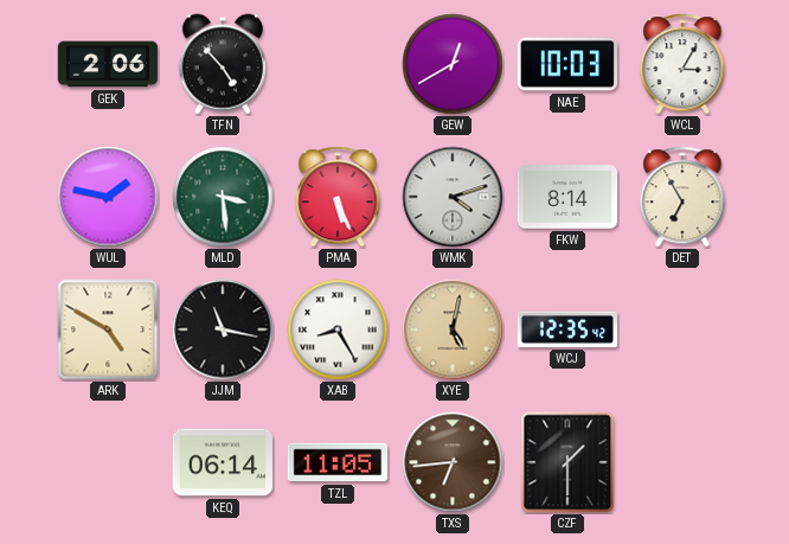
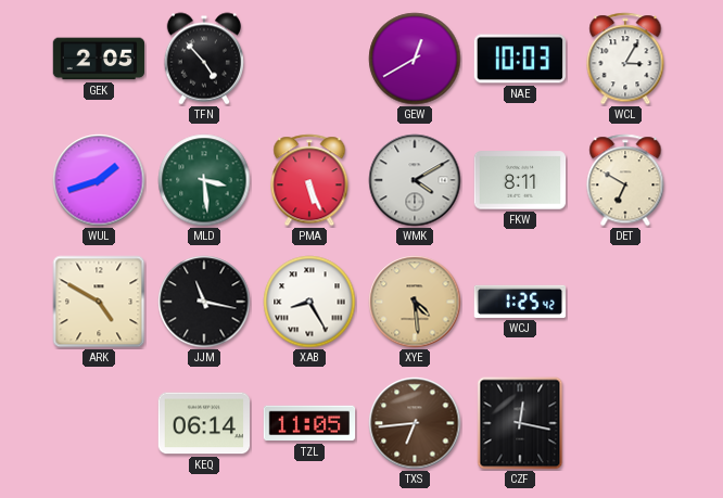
GEK: 2:06 -> 2:05 (99, 59)
WUL: 1:47 -> 1:42 (99, 180)
WMK: 4:12 -> 4:10 (415, 180)
FKW: 8:14 -> 8:11 (520, 180)
DET: 6:55 -> 6:50 (625, 180)
XYE: 5:02 -> 4:29 (415, 302)
WCJ: 12:35 -> 1:25 (519, 302)
CZF: 1:30 -> 12:17 (520, 423)
